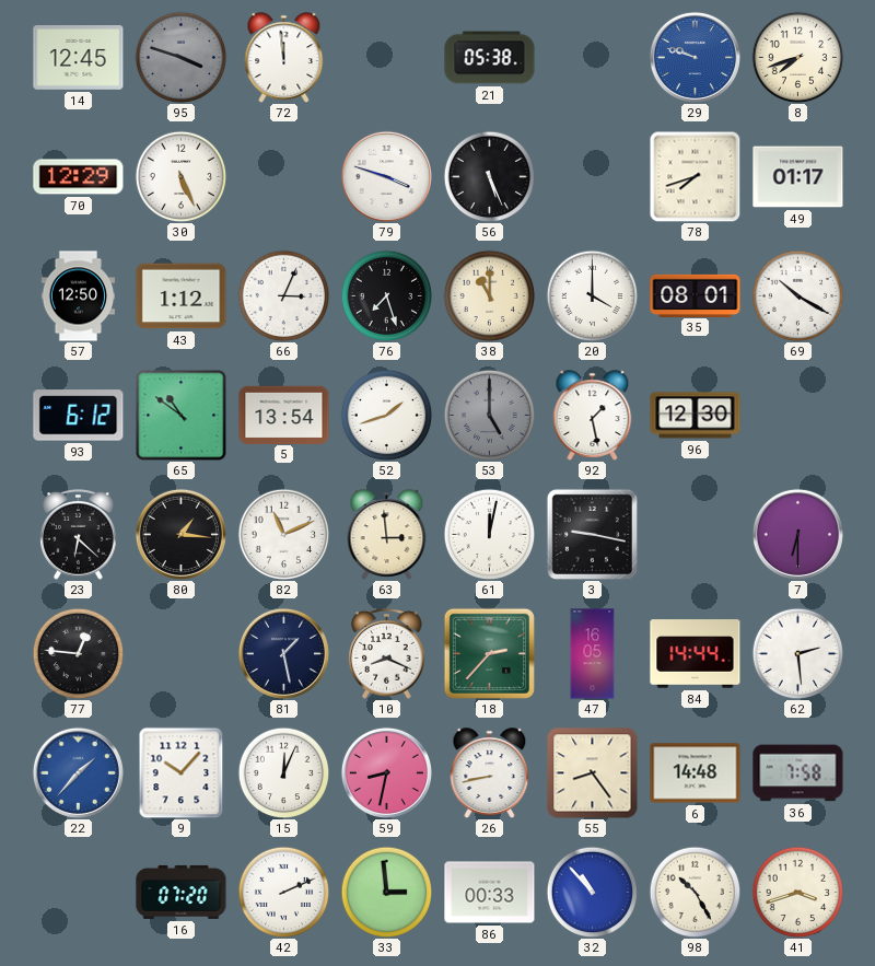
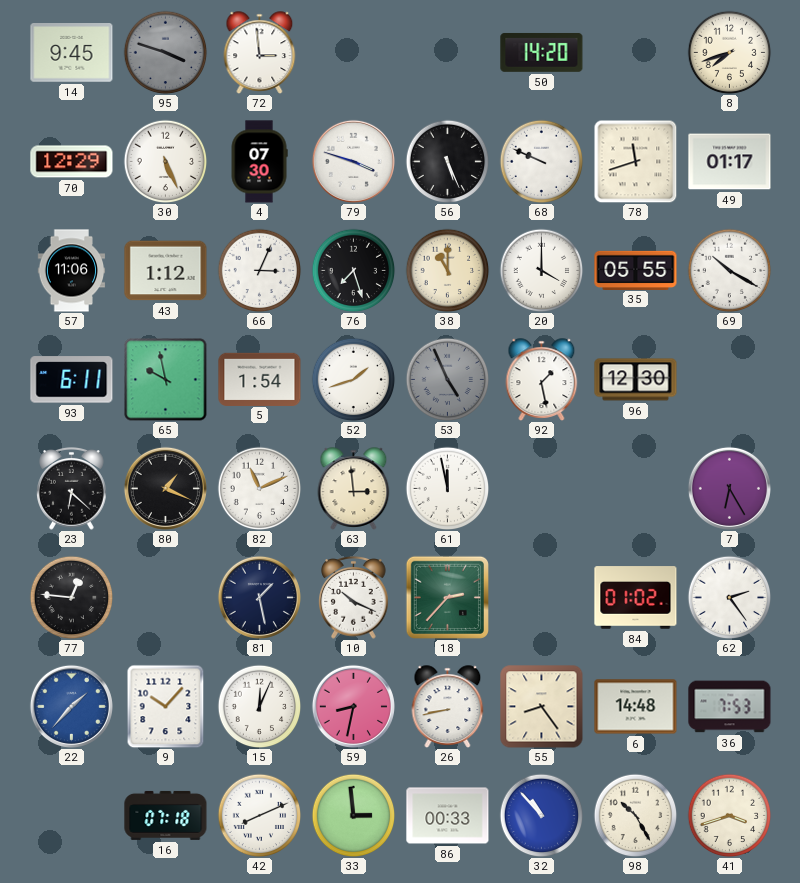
14: 12:45 -> 9:45 (72, 53)
72: 11:59 -> 2:59 (260, 53)
21: 05:38 -> none (490, 58)
50: none -> 14:20 (542, 52)
29: 9:48 -> none (695, 57)
4: none -> 07:30 (259, 162)
68: none -> 9:49 (541, 161)
78: 7:42 -> 11:42 (635, 161)
57: 12:50 -> 11:06 (72, 271)
35: 08:01 -> 05:55 (636, 270)
93: 6:12 -> 6:11 (72, 380)
65: 10:51 -> 9:58 (166, 380)
5: 13:54 -> 1:54 (260, 379)
53: 5:00 -> 4:56 (447, 379)
80: 1:16 -> 1:19 (165, 488)
61: 12:02 -> 11:58 (447, 488)
3: 9:17 -> none (592, 534)
7: 6:30 -> 6:25 (729, 488)
10: 8:19 -> 10:19 (354, 598)
47: 16:05 -> none (593, 654)
84: 14:44 -> 01:02 (636, 598)
62: 2:29 -> 2:24 (729, 597)
36: 7:58 -> 7:53 (730, 707)
16: 07:20 -> 07:18 (166, 815)
42: 2:11 -> 8:11 (259, 815)
